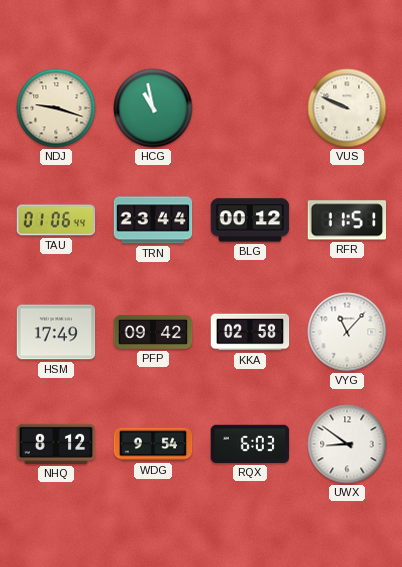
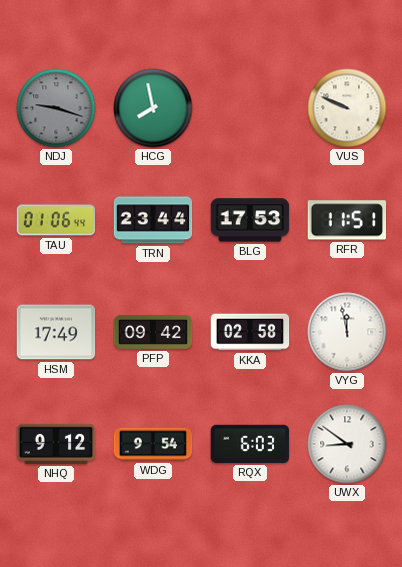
NDJ dial: cream -> grey (56, 108)
HCG: 10:58 -> 7:58 (153, 108)
BLG: 00:12 -> 17:53 (250, 220)
VYG: 11:07 -> 11:58 (347, 332)
NHQ: 8:12 -> 9:12 (56, 444)
